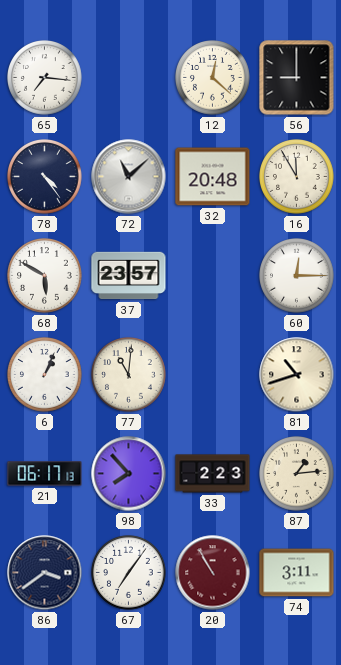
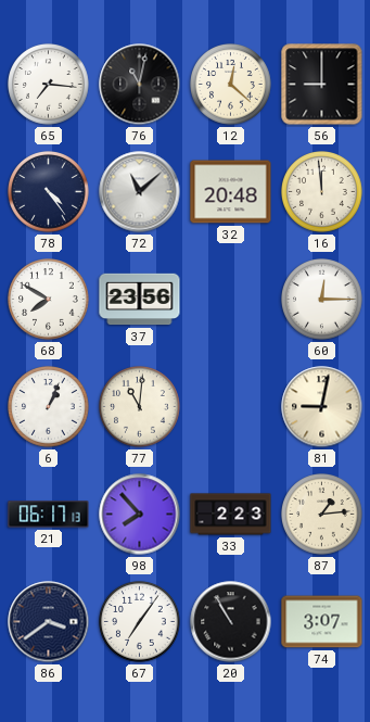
76: none -> 11:02 (140, 85)
16: 11:55 -> 11:59 (322, 192)
68: 5:50 -> 7:50 (49, 300)
37: 23:57 -> 23:56 (140, 300)
81: 10:42 -> 9:02 (322, 407)
20 dial: burgundy -> black (231, 622)
74: 3:11 -> 3:07 (322, 622)
